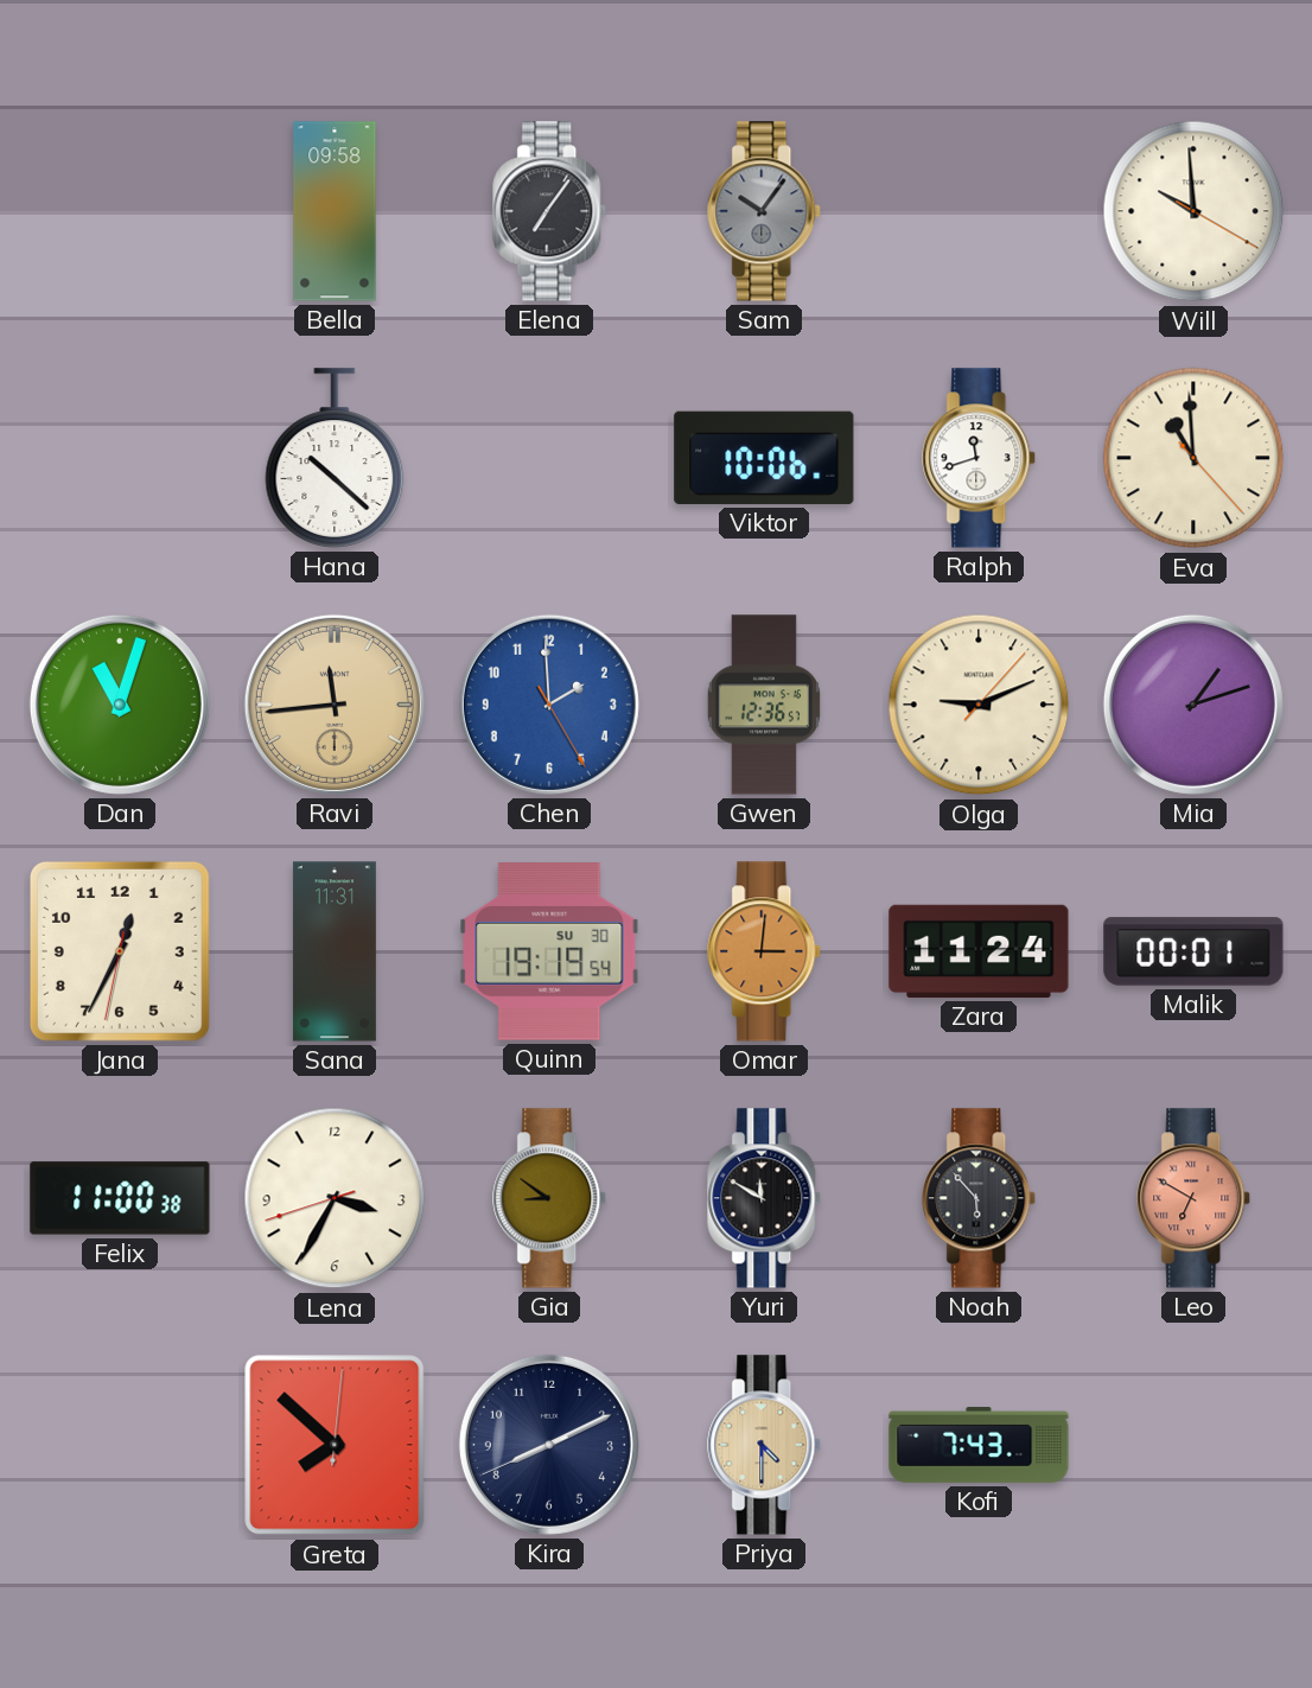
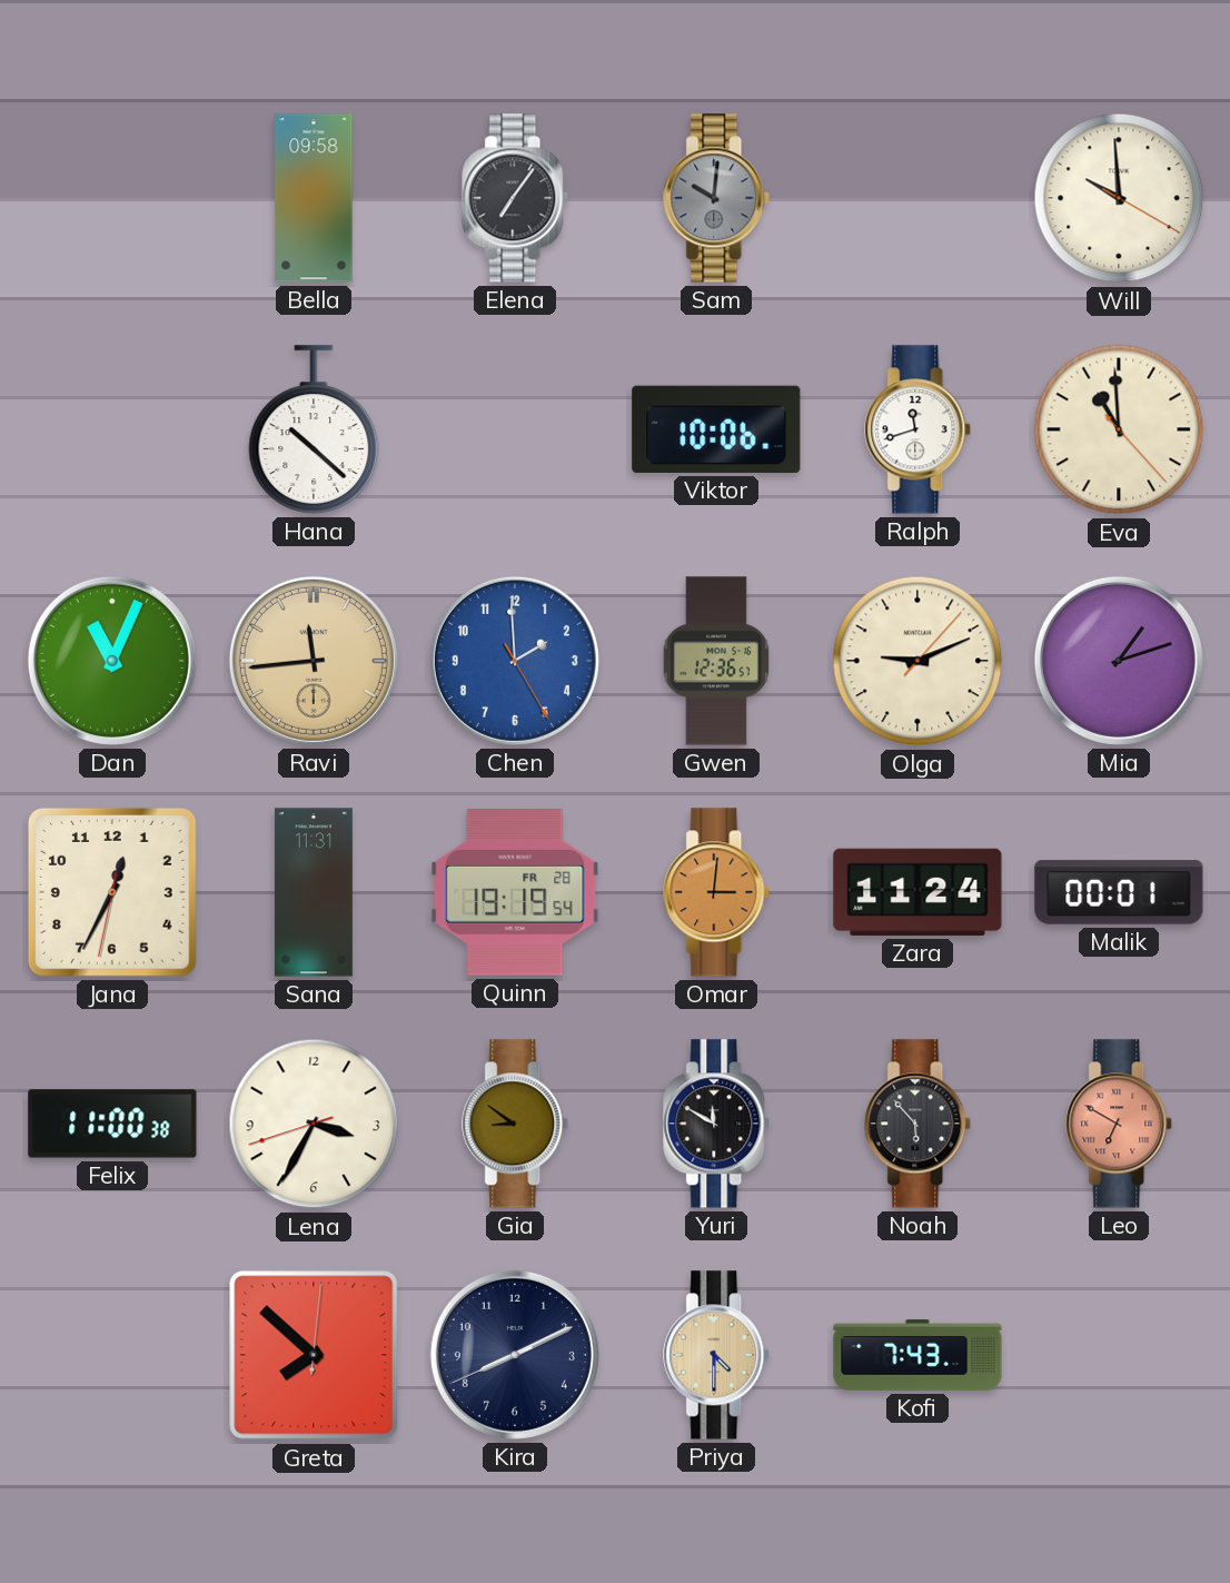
Sam: 10:06 -> 10:01 (717, 198)
Dan: 11:03 -> 11:04 (112, 661)
Quinn date: SU 30 -> FR 28 (515, 893)
